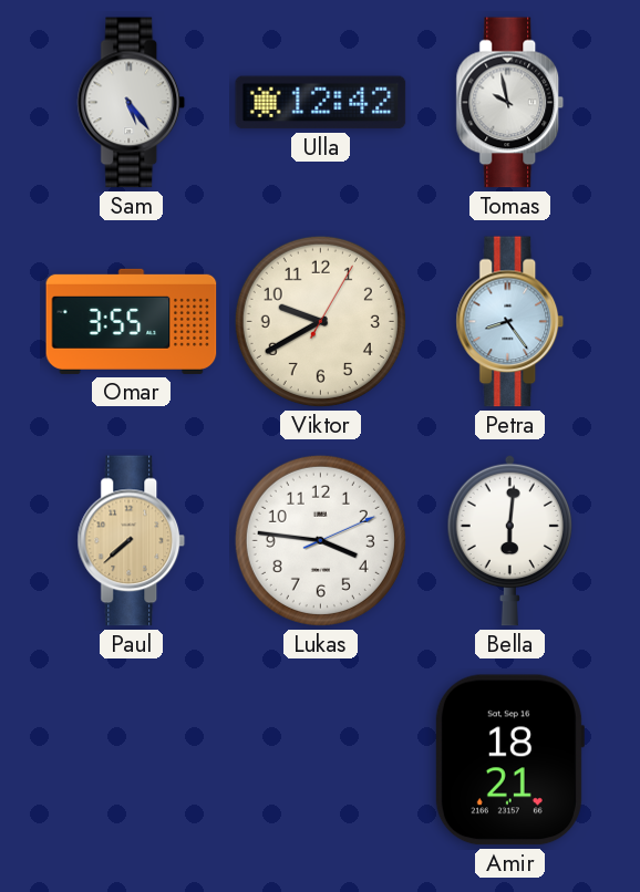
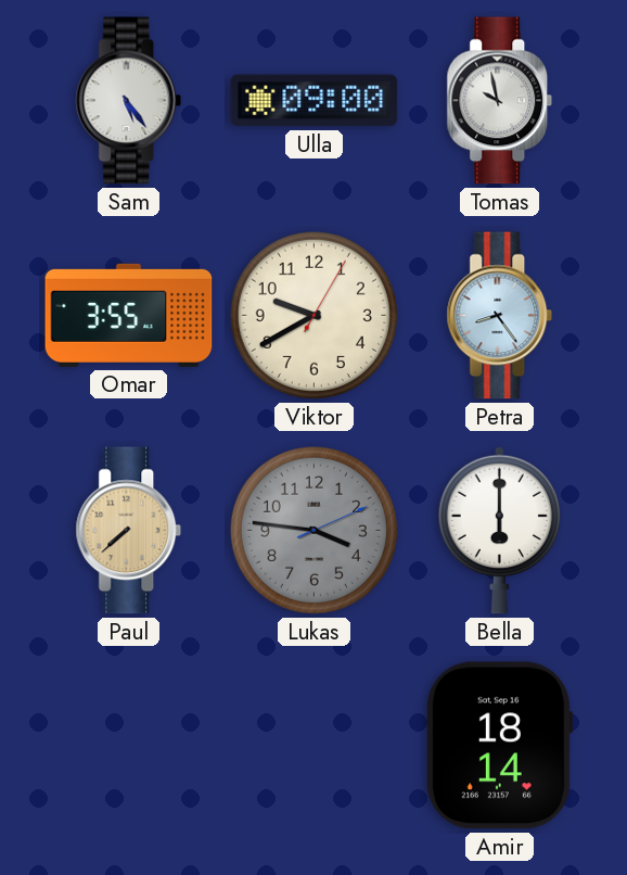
Ulla: 12:42 -> 09:00 (315, 101)
Lukas dial: white -> grey (313, 530)
Bella: 6:01 -> 6:00 (499, 530)
Amir: 18:21 -> 18:14 (499, 746)
